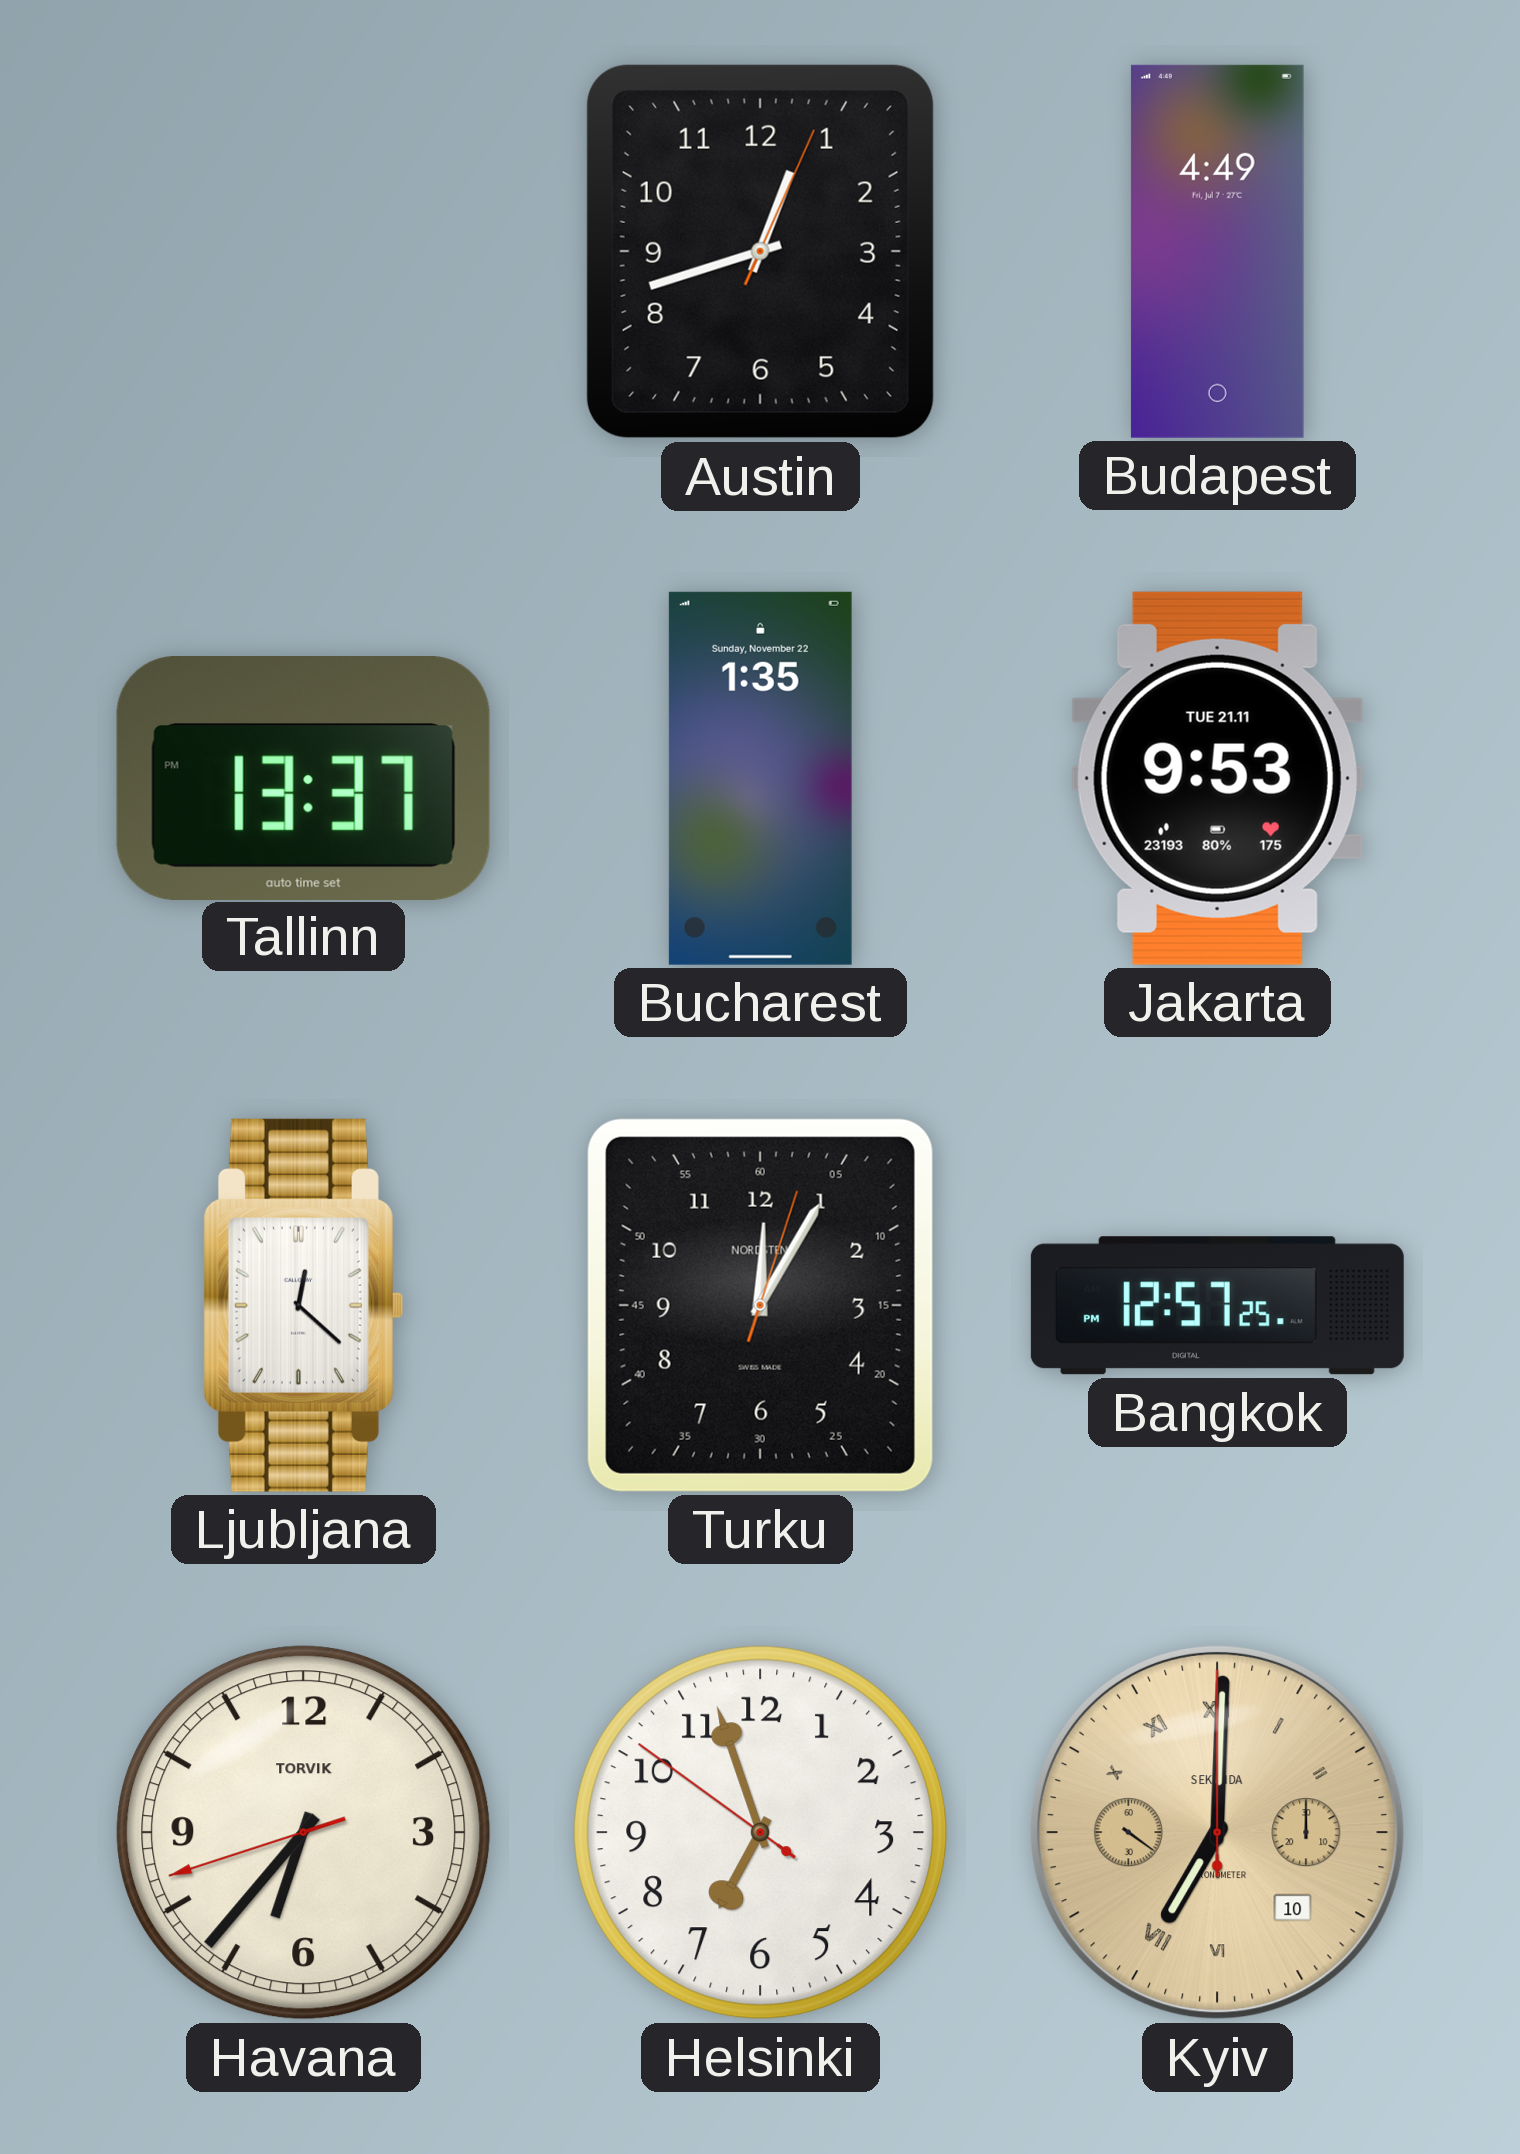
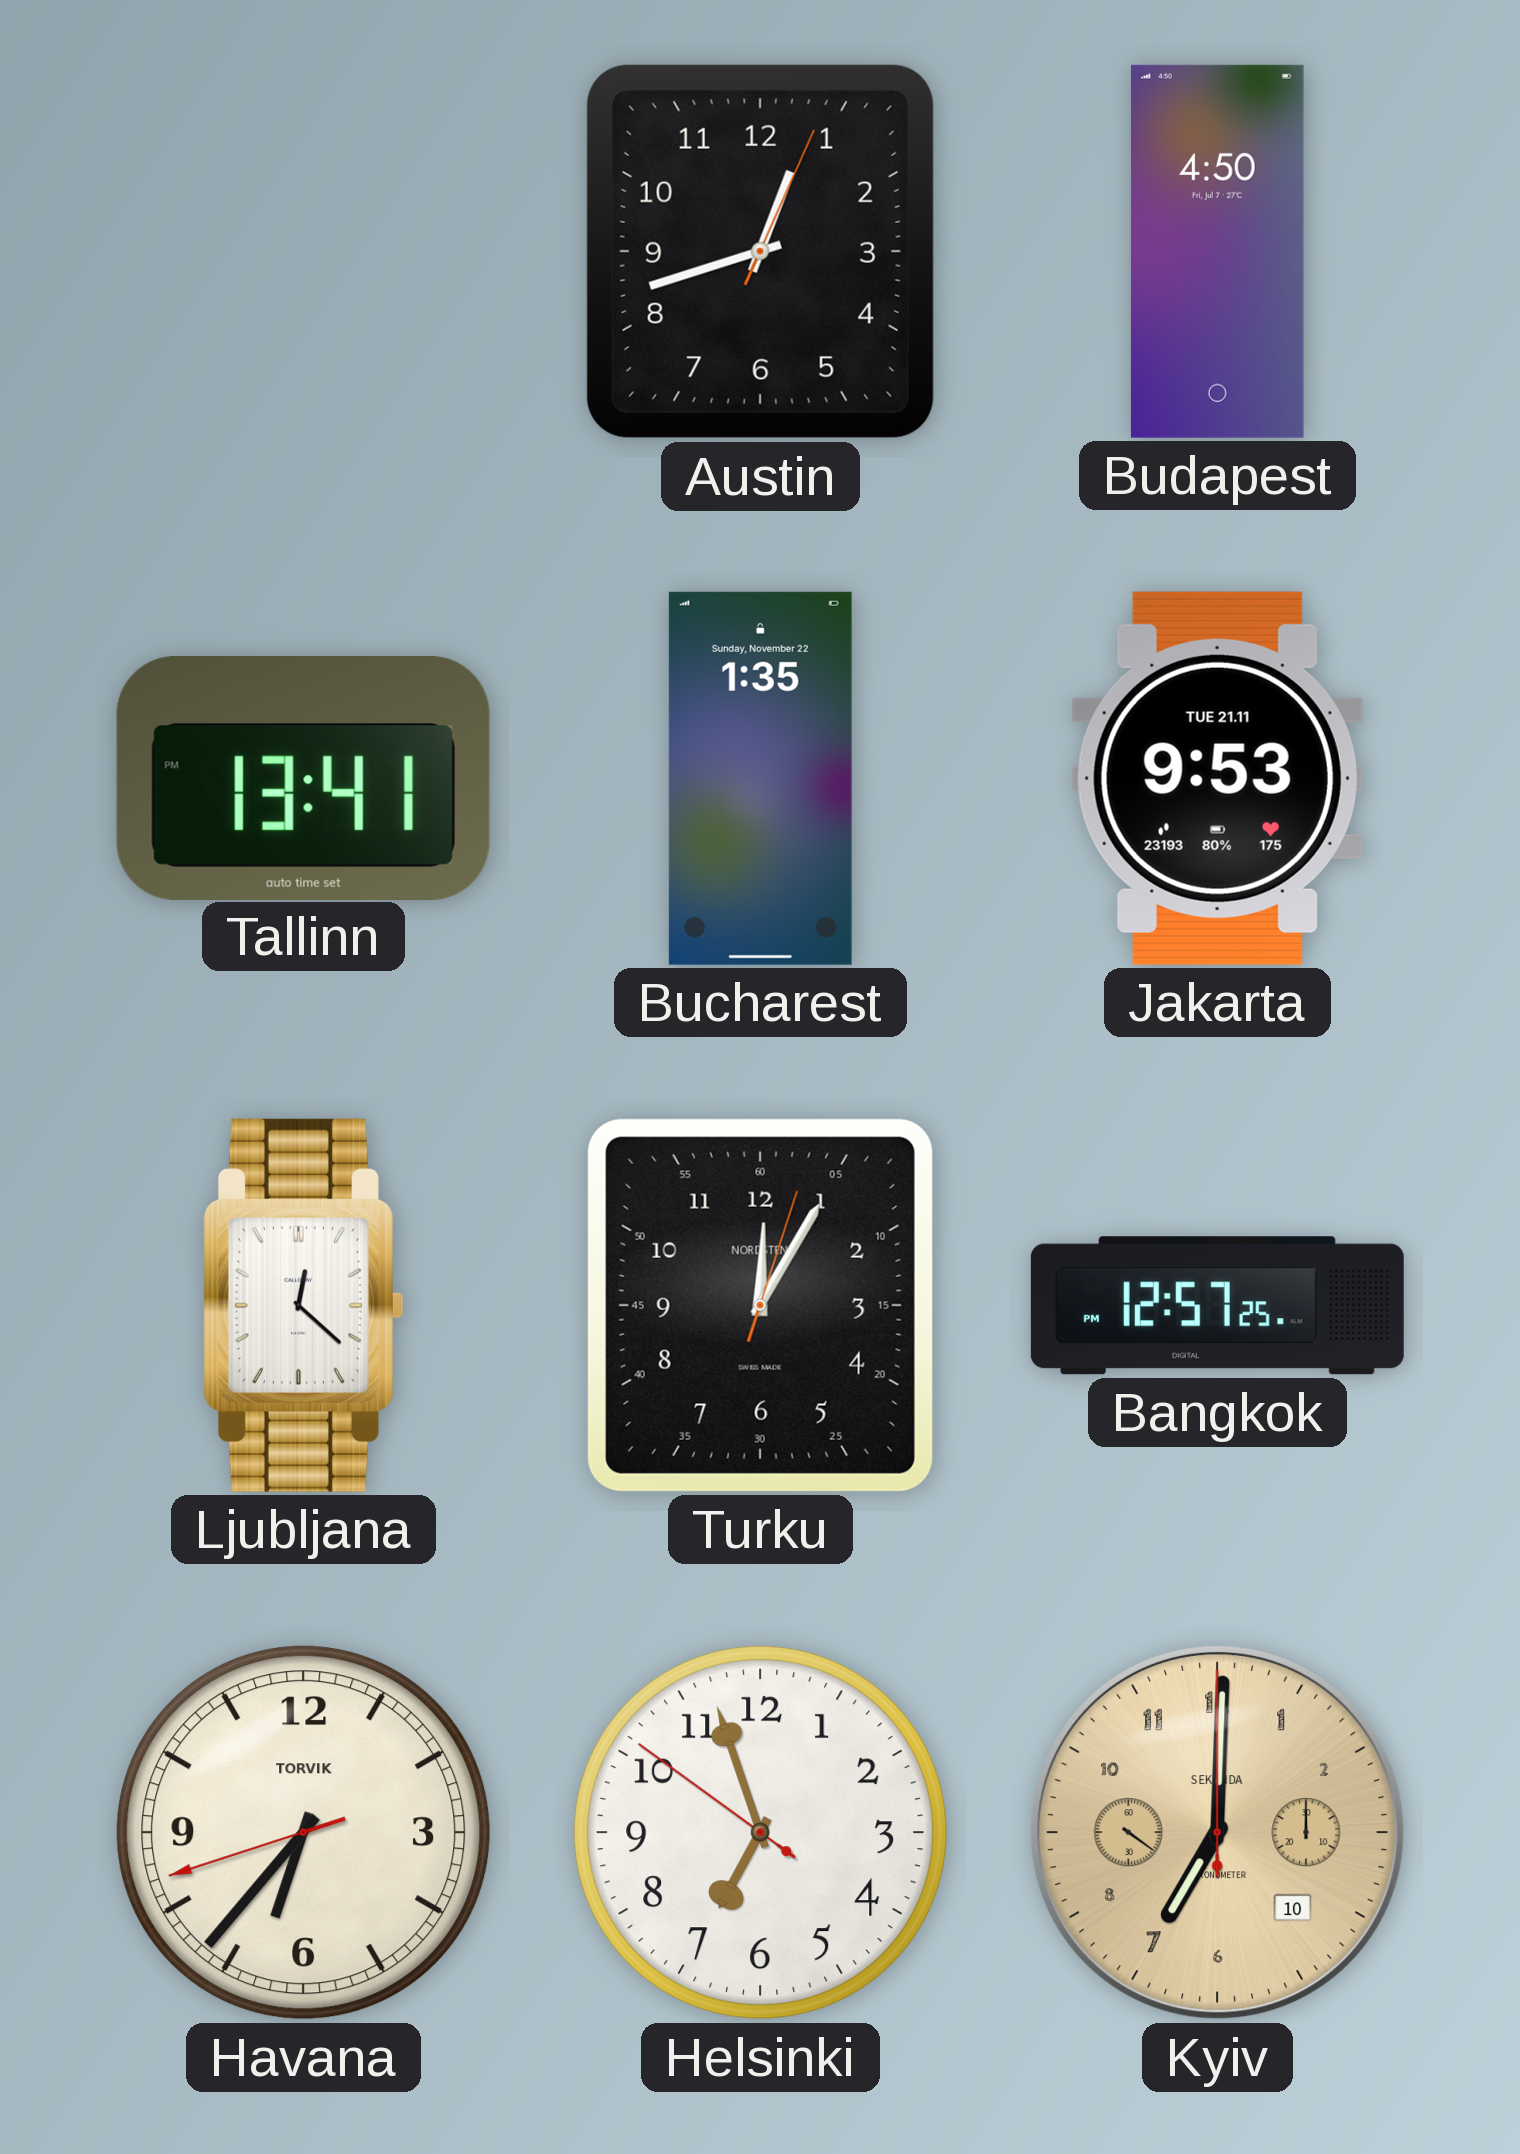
Budapest: 4:49 -> 4:50 (1217, 251)
Tallinn: 13:37 -> 13:41 (303, 778)
Kyiv numerals: Roman -> Arabic (1217, 1832)
